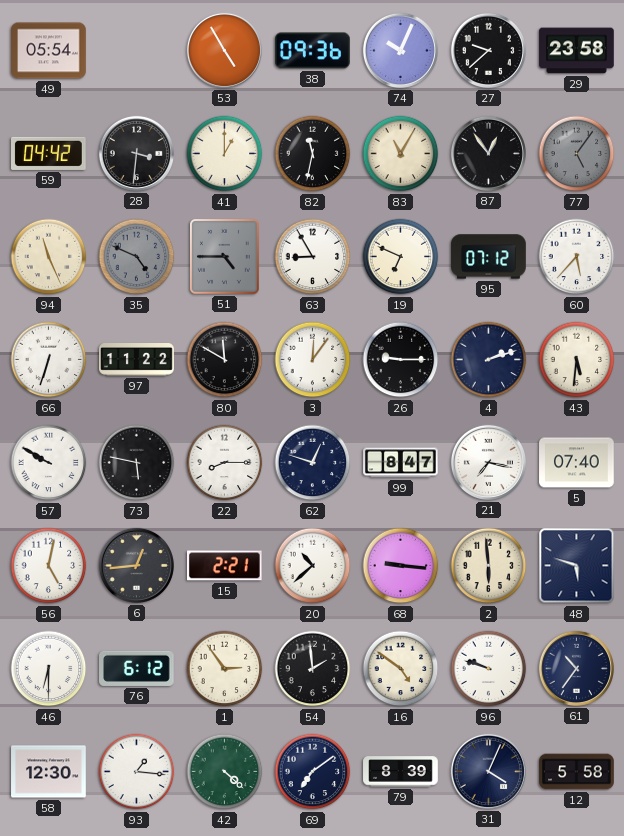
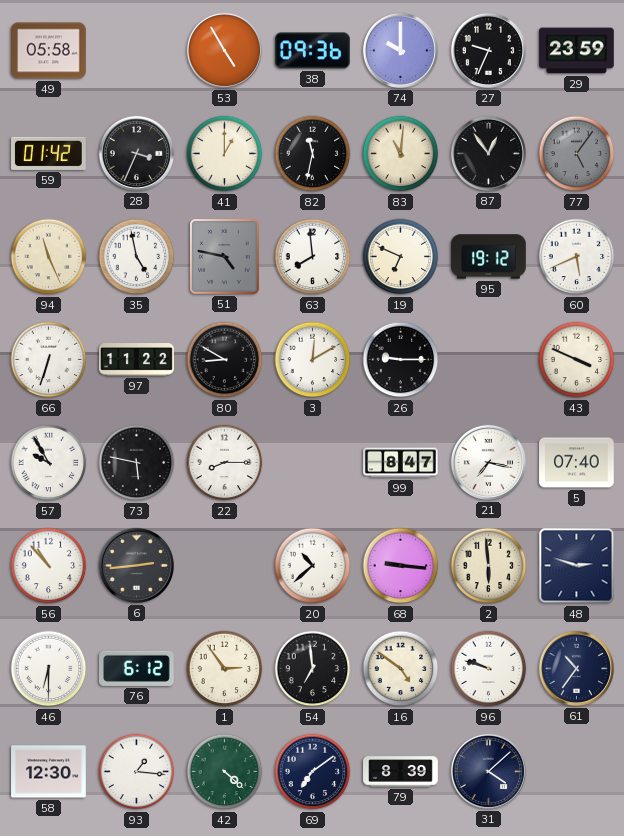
49: 05:54 -> 05:58 (49, 51)
74: 10:04 -> 10:00 (400, 50)
27: 9:38 -> 9:34 (488, 50)
29: 23:58 -> 23:59 (577, 51)
59: 04:42 -> 01:42 (49, 153)
28: 3:31 -> 3:34 (136, 153)
83: 11:05 -> 11:01 (401, 154)
35: 4:49 -> 4:58 (137, 257)
35 dial: grey -> white (137, 257)
51: 4:45 -> 4:47 (225, 257)
63: 8:55 -> 7:59 (313, 257)
95: 07:12 -> 19:12 (489, 257)
60: 5:37 -> 5:41 (577, 257)
80: 11:50 -> 8:50 (225, 360)
3: 12:06 -> 12:10 (313, 360)
4: 2:12 -> none (489, 360)
43: 5:31 -> 3:49 (577, 360)
57: 9:50 -> 9:55 (49, 463)
62: 12:48 -> none (313, 463)
56: 5:02 -> 10:53 (49, 566)
6: 12:44 -> 2:44 (136, 565)
15: 2:21 -> none (225, 566)
48: 5:48 -> 2:48 (577, 566)
54: 1:59 -> 6:59 (313, 669)
31: 4:04 -> 4:08 (488, 771)
12: 5:58 -> none (577, 772)
